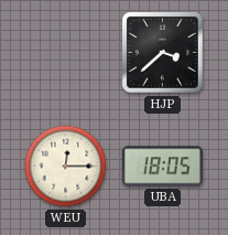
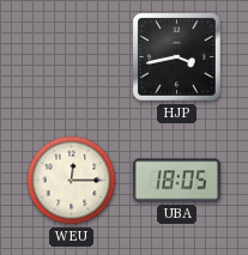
HJP: 3:38 -> 3:43 (177, 57)
